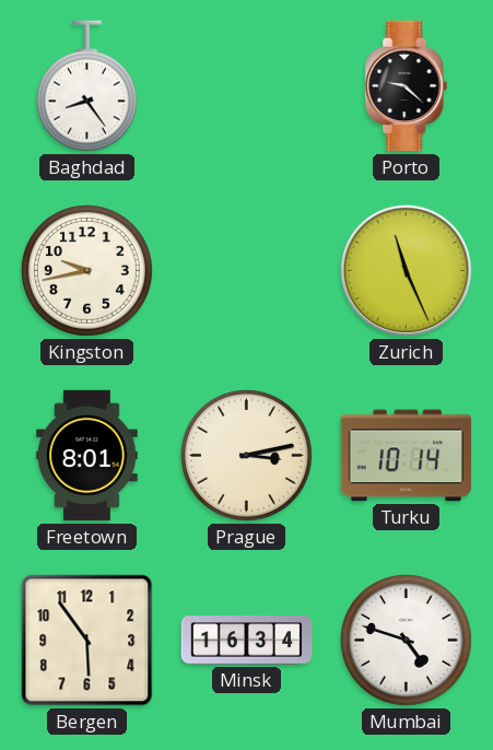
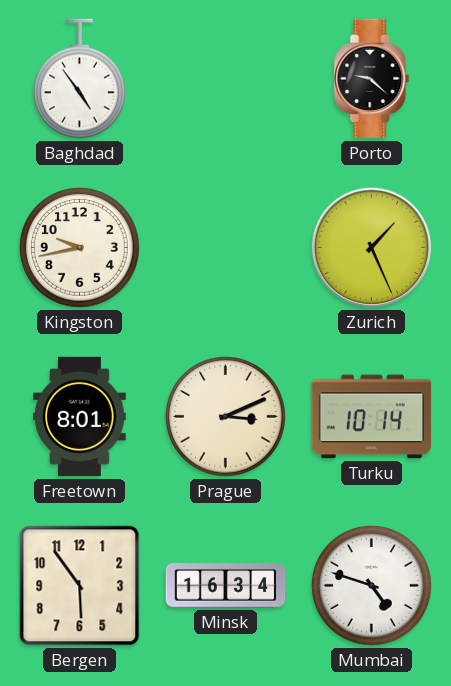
Baghdad: 8:24 -> 4:54 (79, 79)
Zurich: 11:26 -> 1:26 (372, 248)
Prague: 3:13 -> 3:11 (226, 417)
